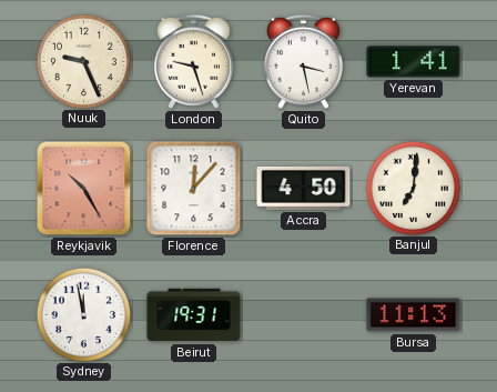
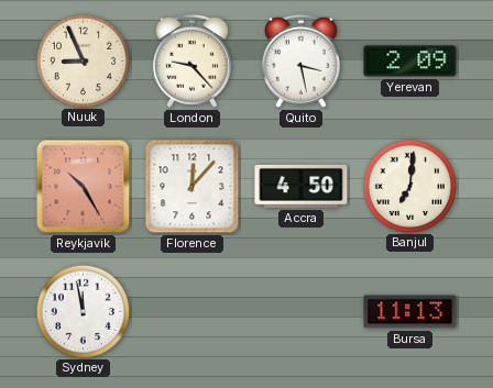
Nuuk: 9:26 -> 8:56 (83, 60)
London: 9:27 -> 9:23 (191, 60)
Yerevan: 1:41 -> 2:09 (410, 62)
Beirut: 19:31 -> none (194, 315)
